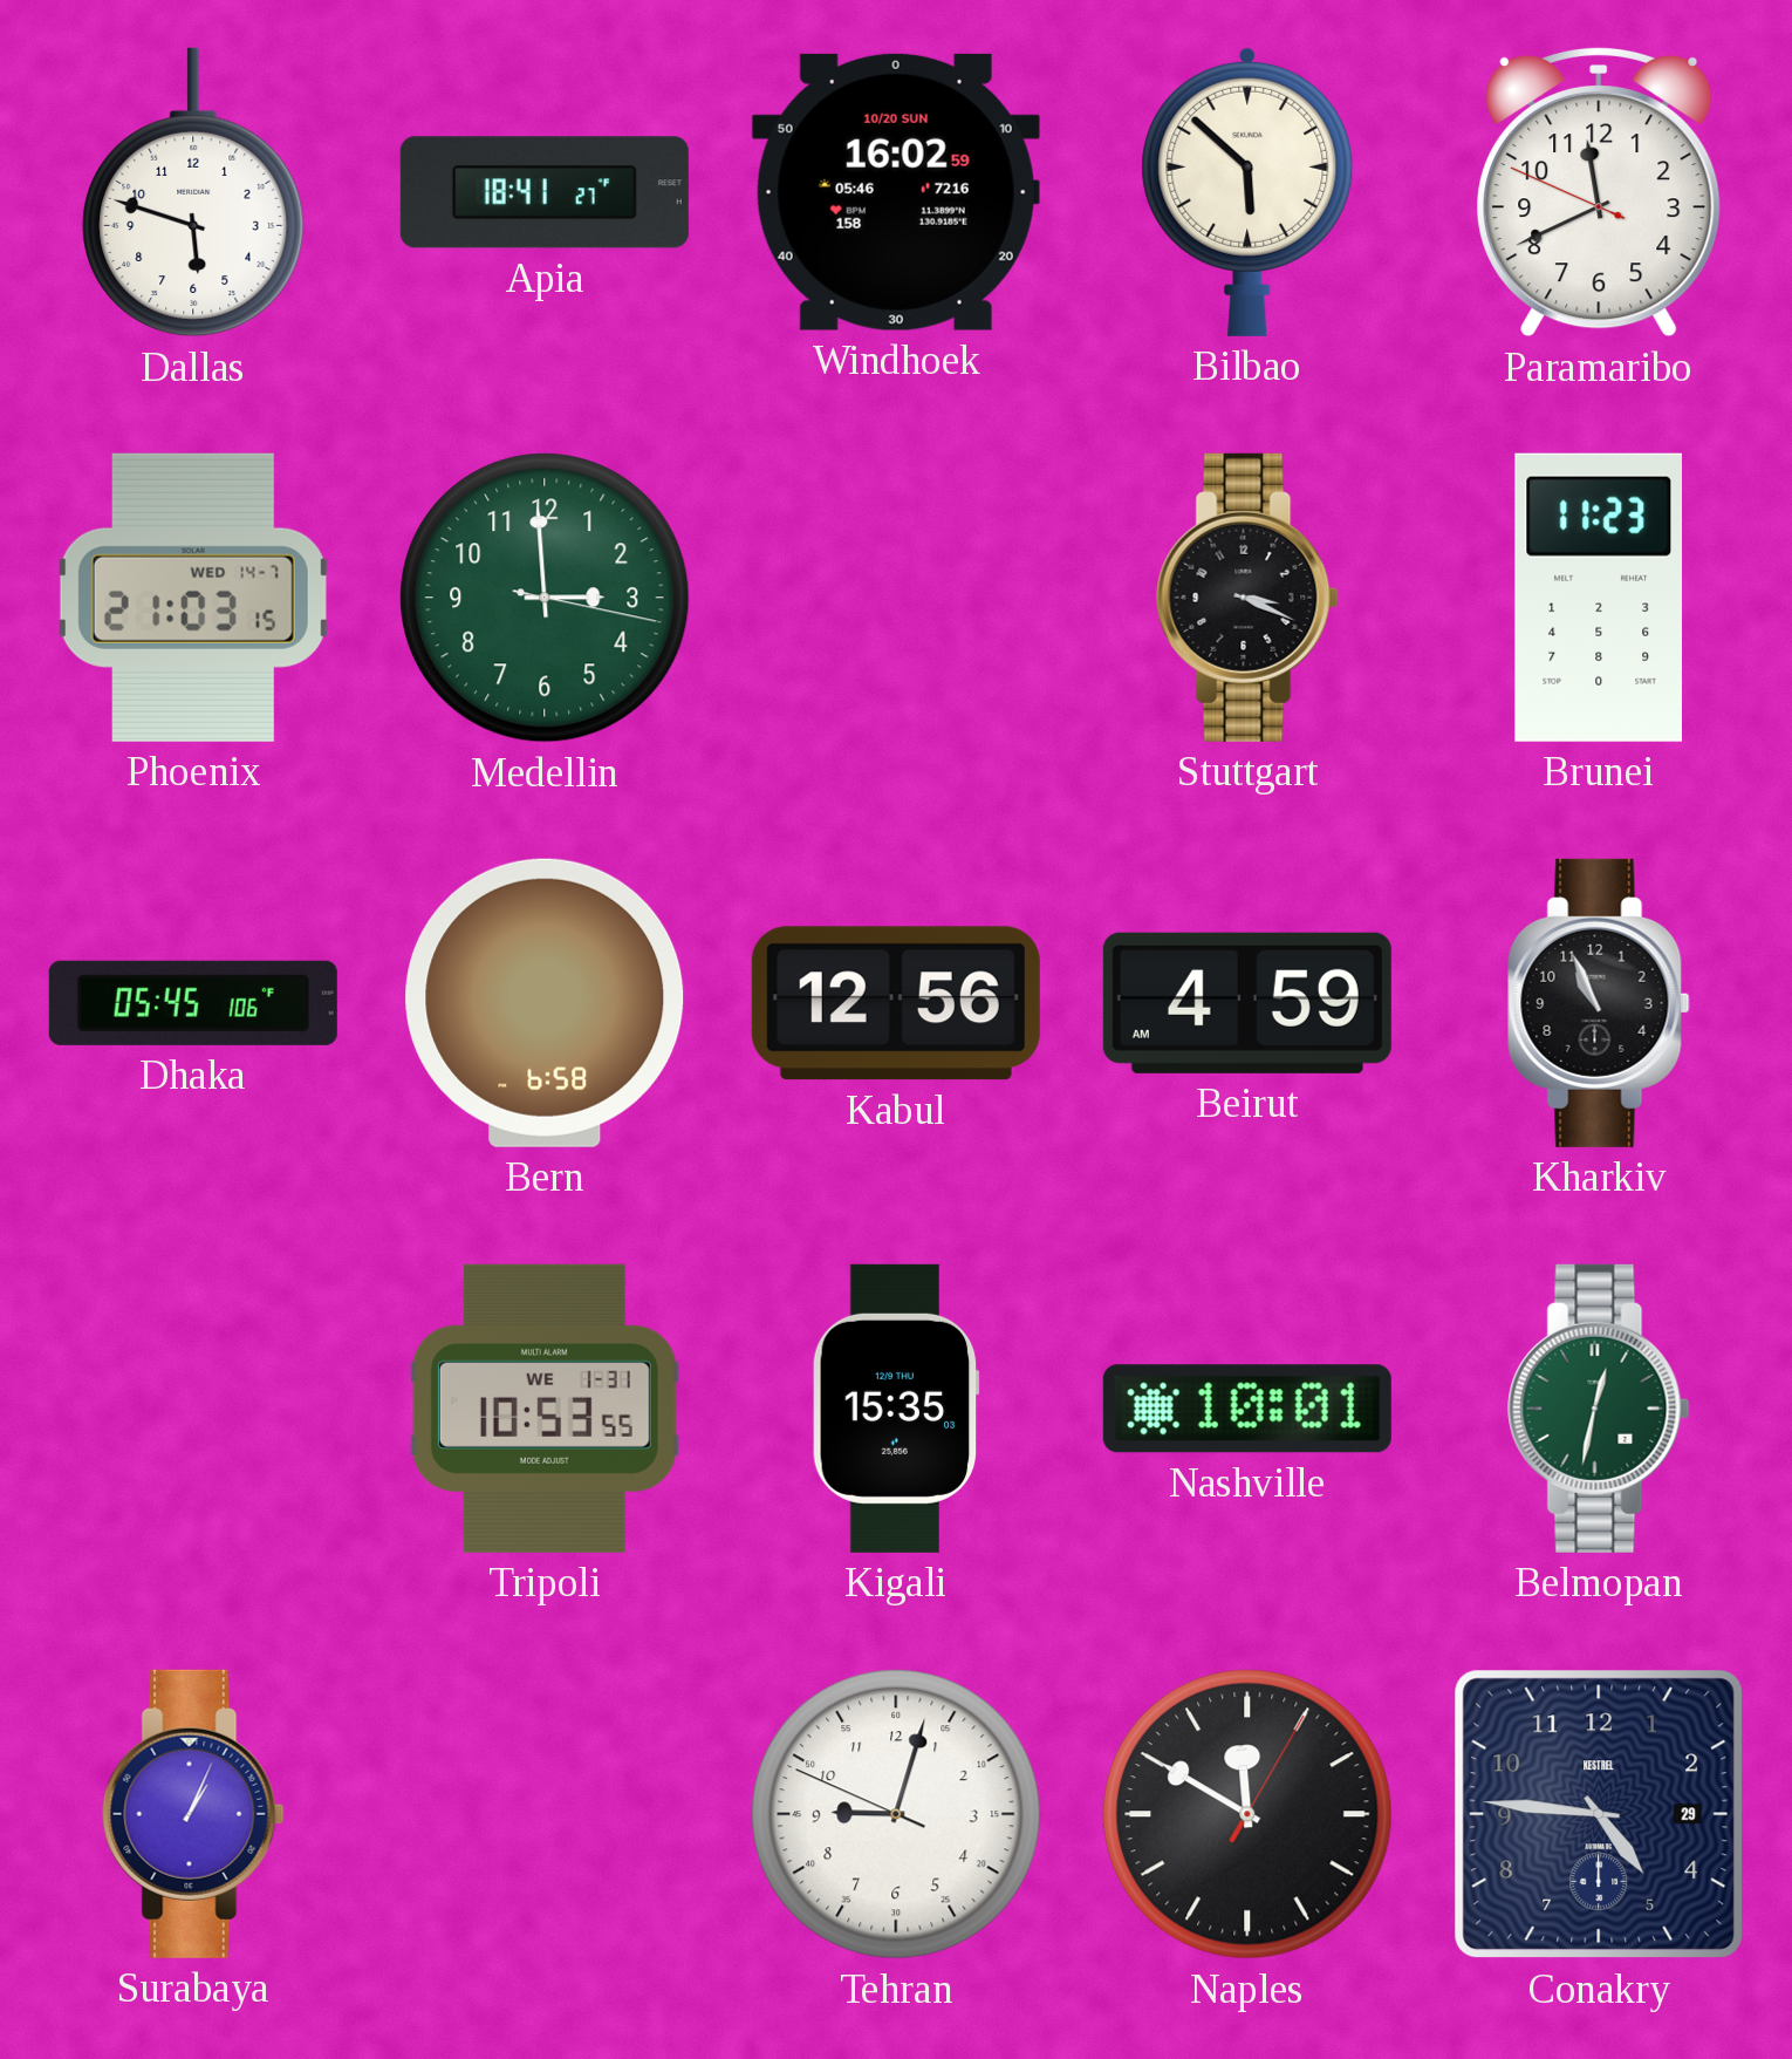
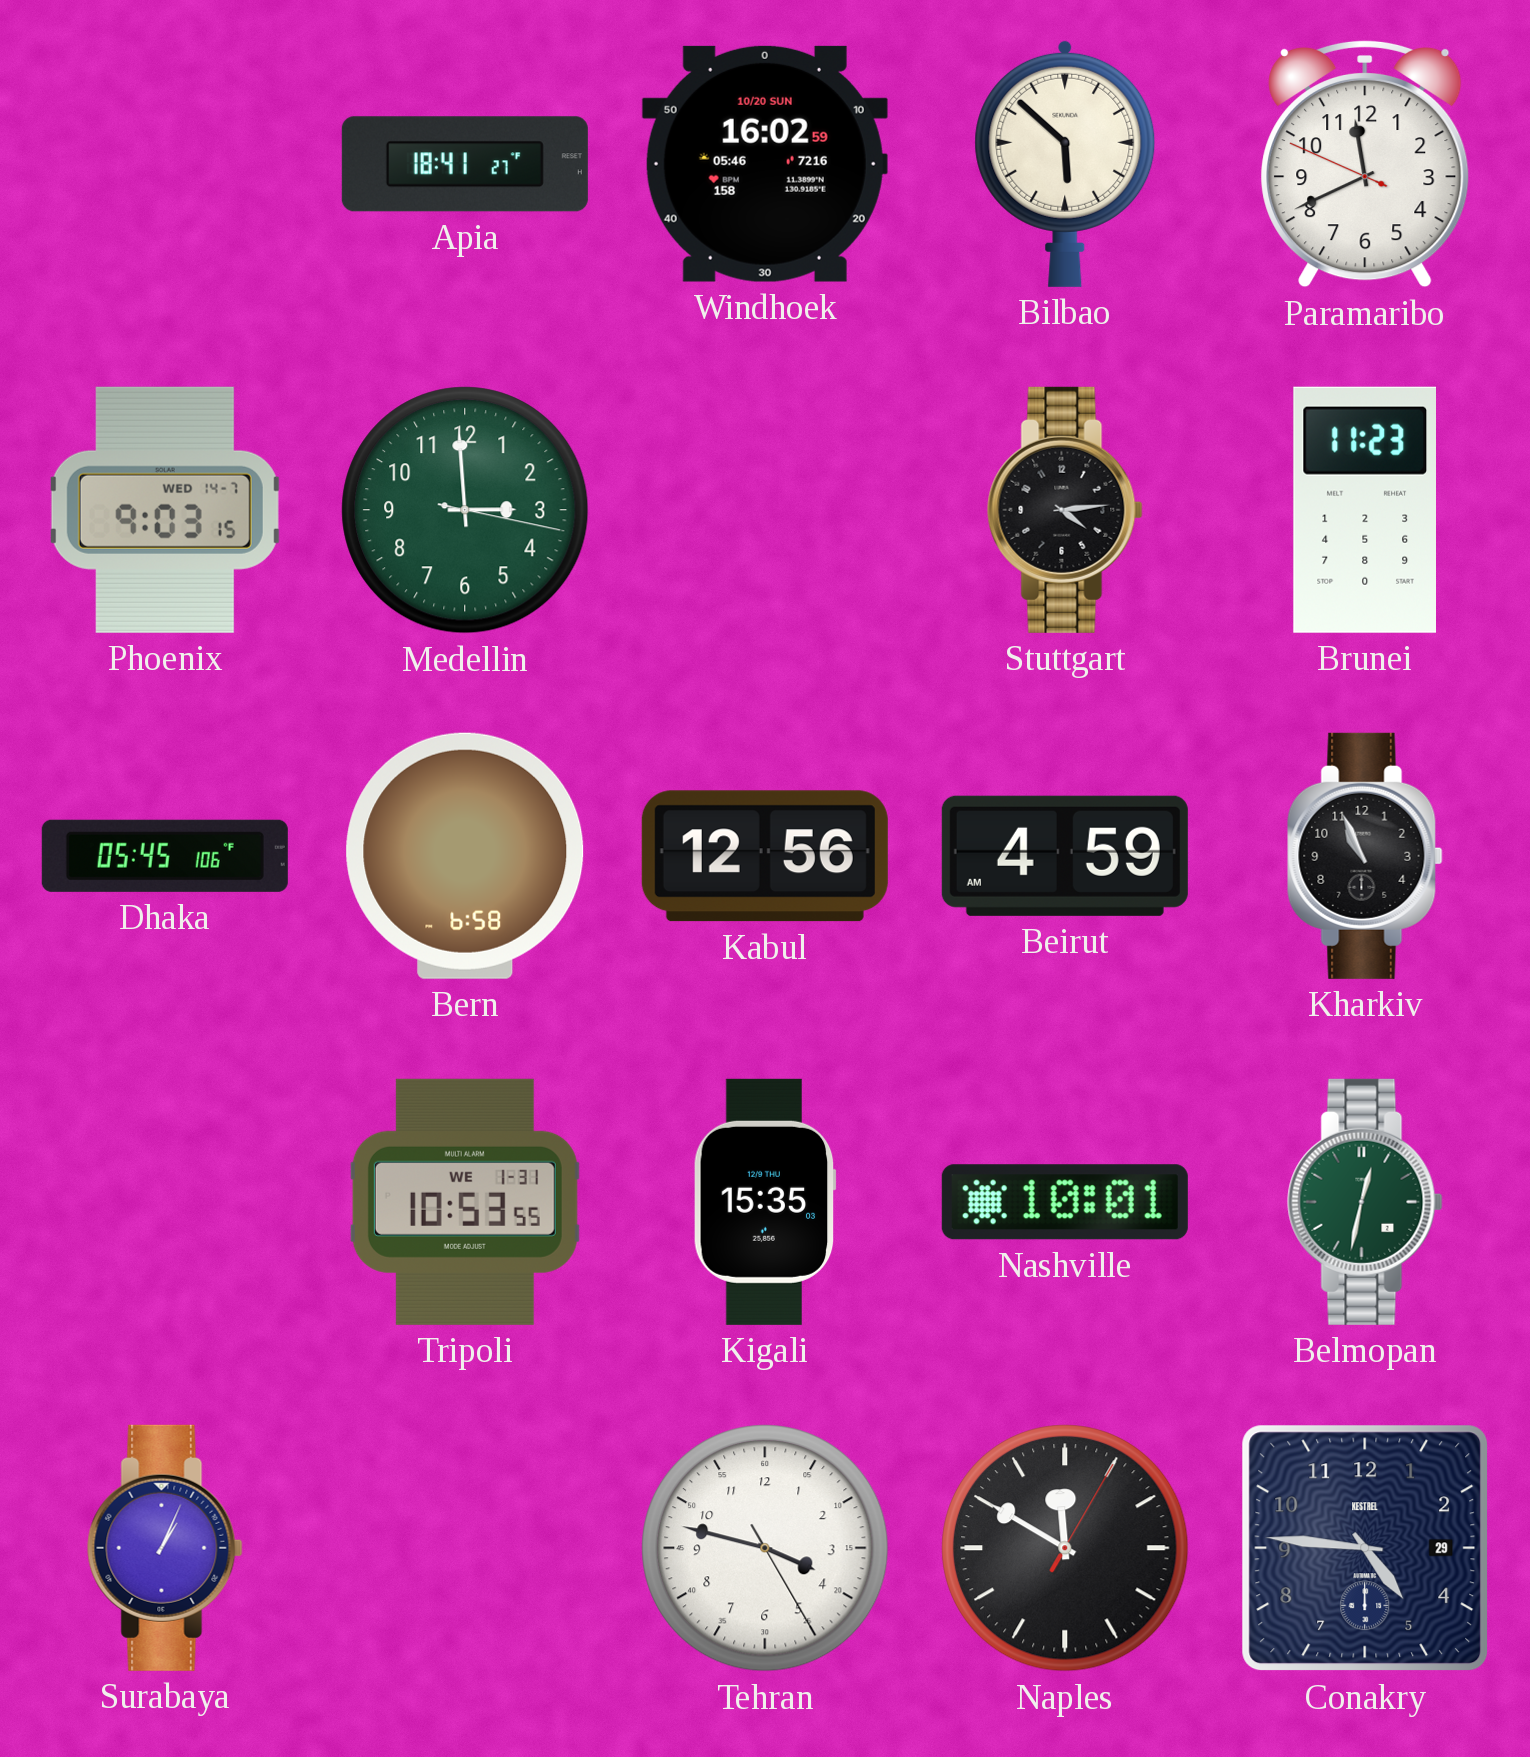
Dallas: 5:48 -> none (193, 192)
Phoenix: 21:03 -> 9:03 (165, 510)
Stuttgart: 3:19 -> 4:14 (1065, 510)
Tehran: 9:02 -> 3:47 (765, 1548)
